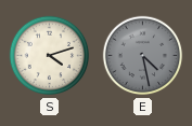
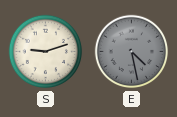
S: 4:12 -> 9:12 (46, 52)
